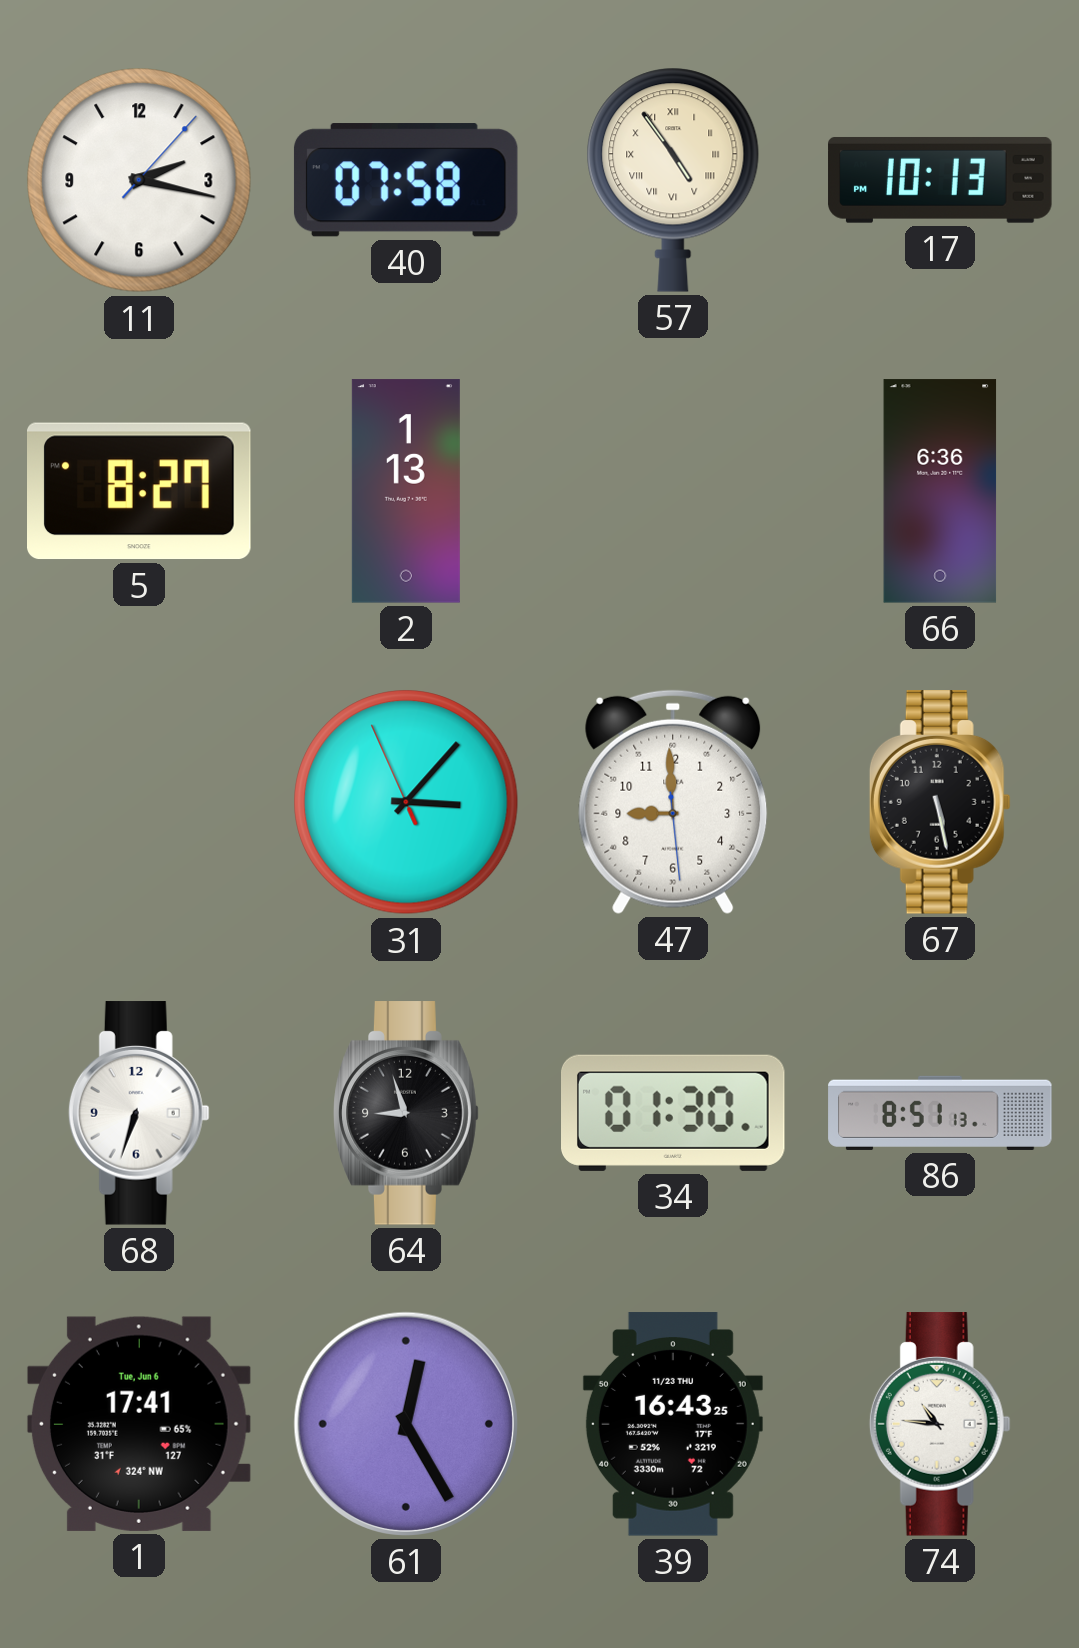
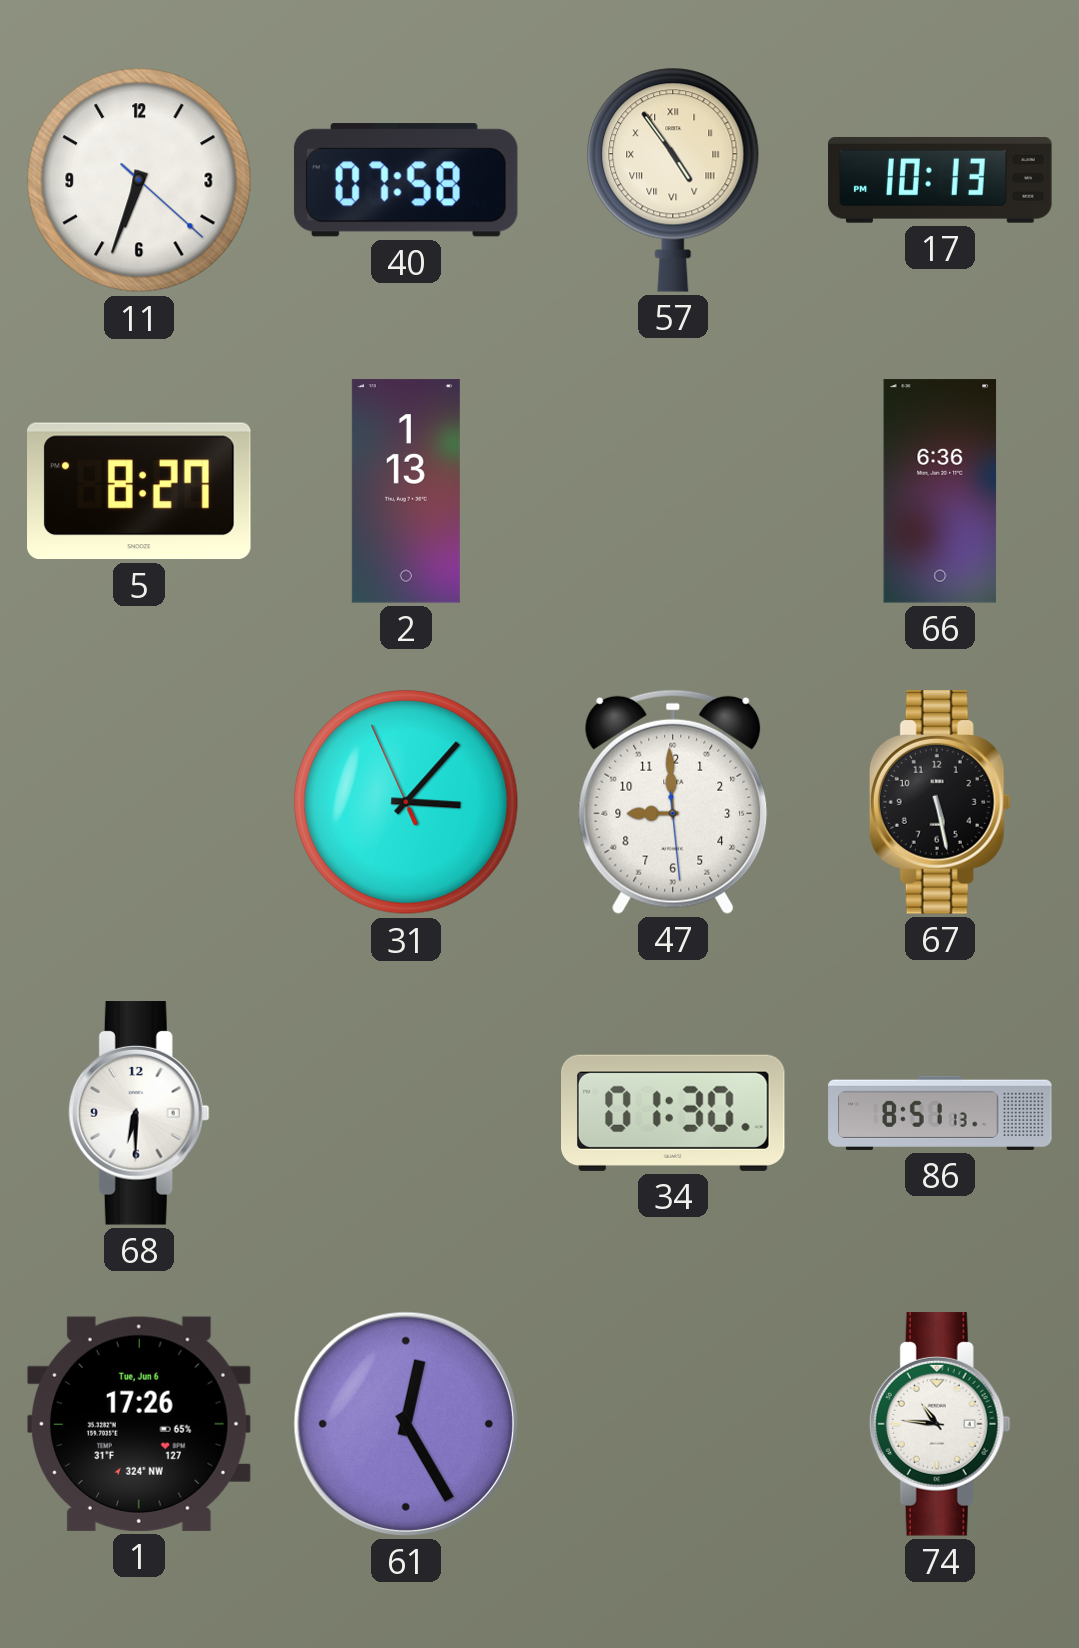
11: 2:17 -> 6:33 (139, 180)
68: 6:33 -> 6:30 (139, 1113)
64: 8:57 -> none (406, 1113)
1: 17:41 -> 17:26 (139, 1424)
39: 16:43 -> none (673, 1424)
